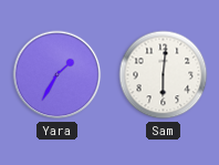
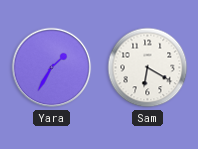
Sam: 6:01 -> 6:20 (148, 68)
